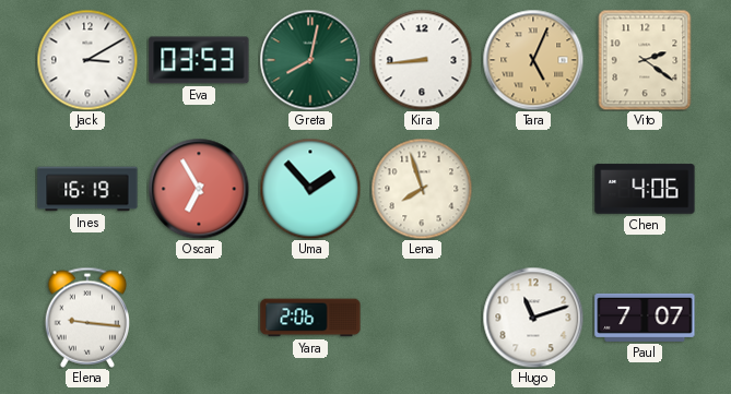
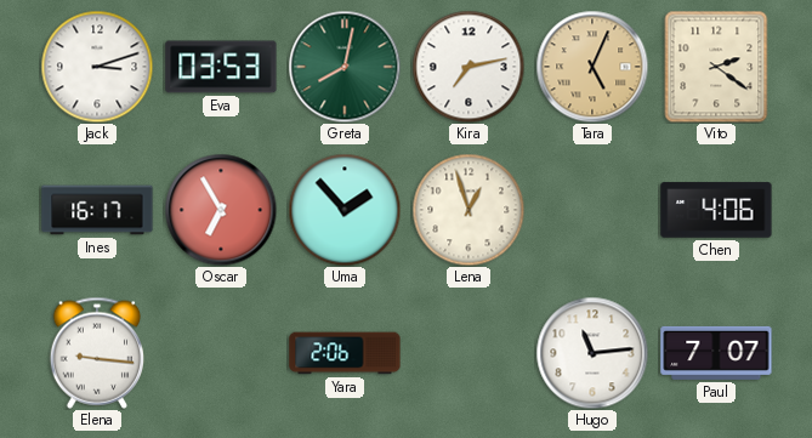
Jack: 3:10 -> 3:12 (97, 67)
Kira: 8:44 -> 7:13 (469, 67)
Ines: 16:19 -> 16:17 (97, 210)
Lena: 7:57 -> 12:57 (469, 210)
Hugo: 11:12 -> 11:14 (592, 353)
